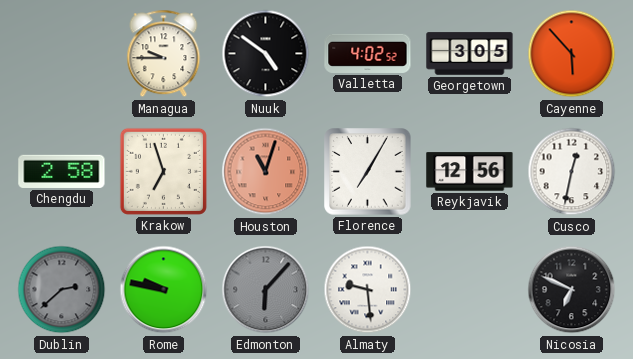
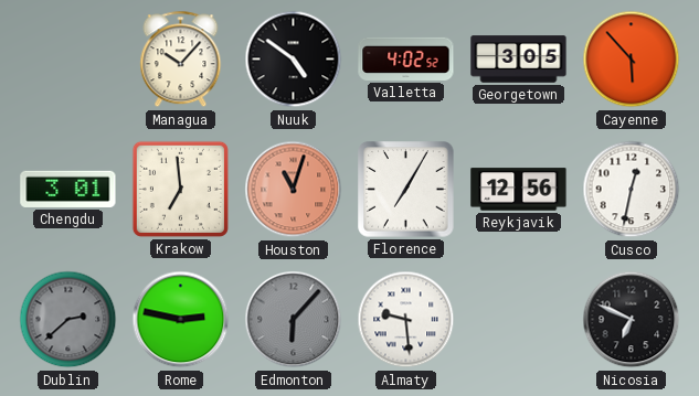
Managua: 9:45 -> 10:07 (181, 60)
Chengdu: 2:58 -> 3:01 (68, 189)
Krakow: 6:57 -> 6:59 (180, 189)
Rome: 9:47 -> 2:47 (181, 320)
